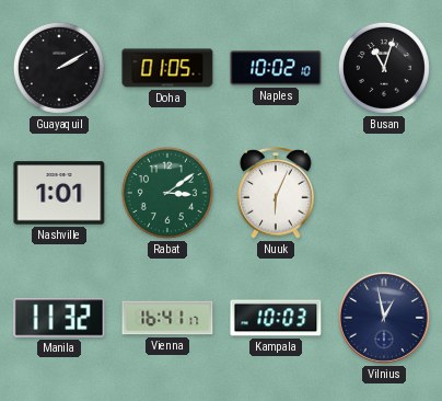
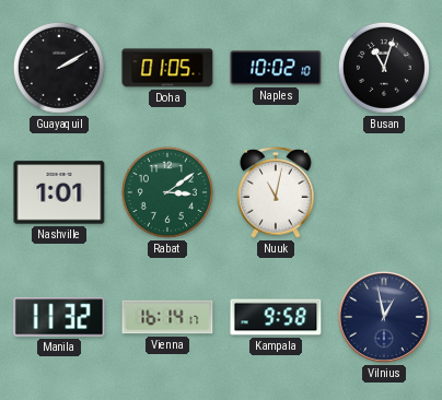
Nuuk: 6:04 -> 11:02 (276, 192)
Vienna: 16:41 -> 16:14 (167, 317)
Kampala: 10:03 -> 9:58 (276, 317)
